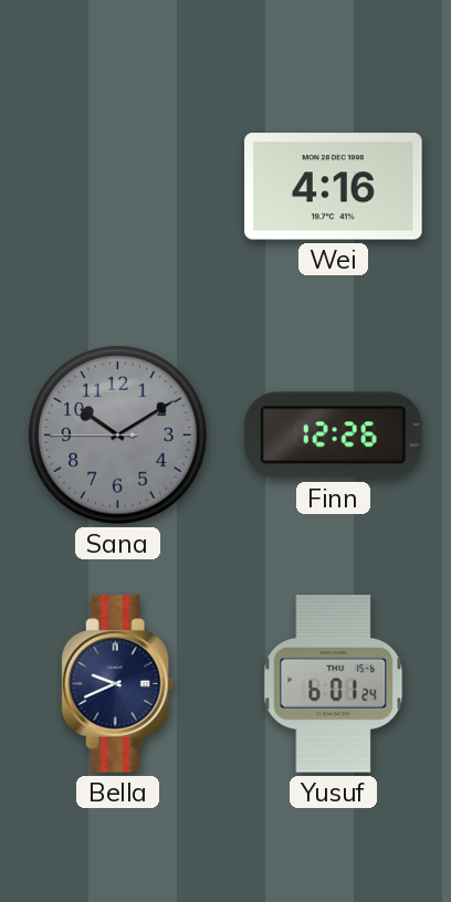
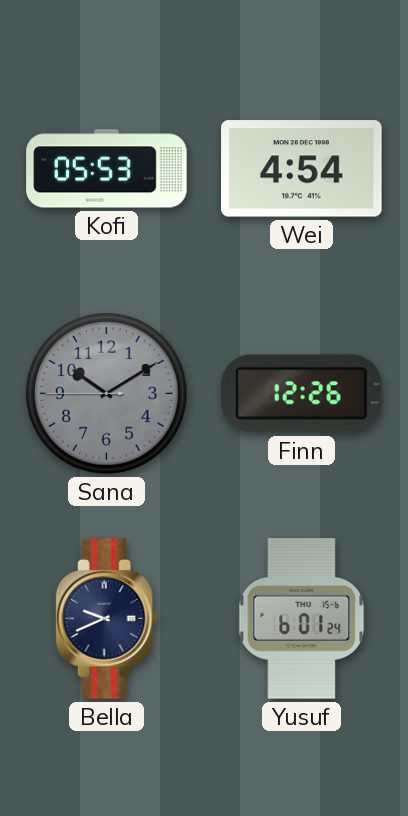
Kofi: none -> 05:53 (107, 169)
Wei: 4:16 -> 4:54 (302, 169)
